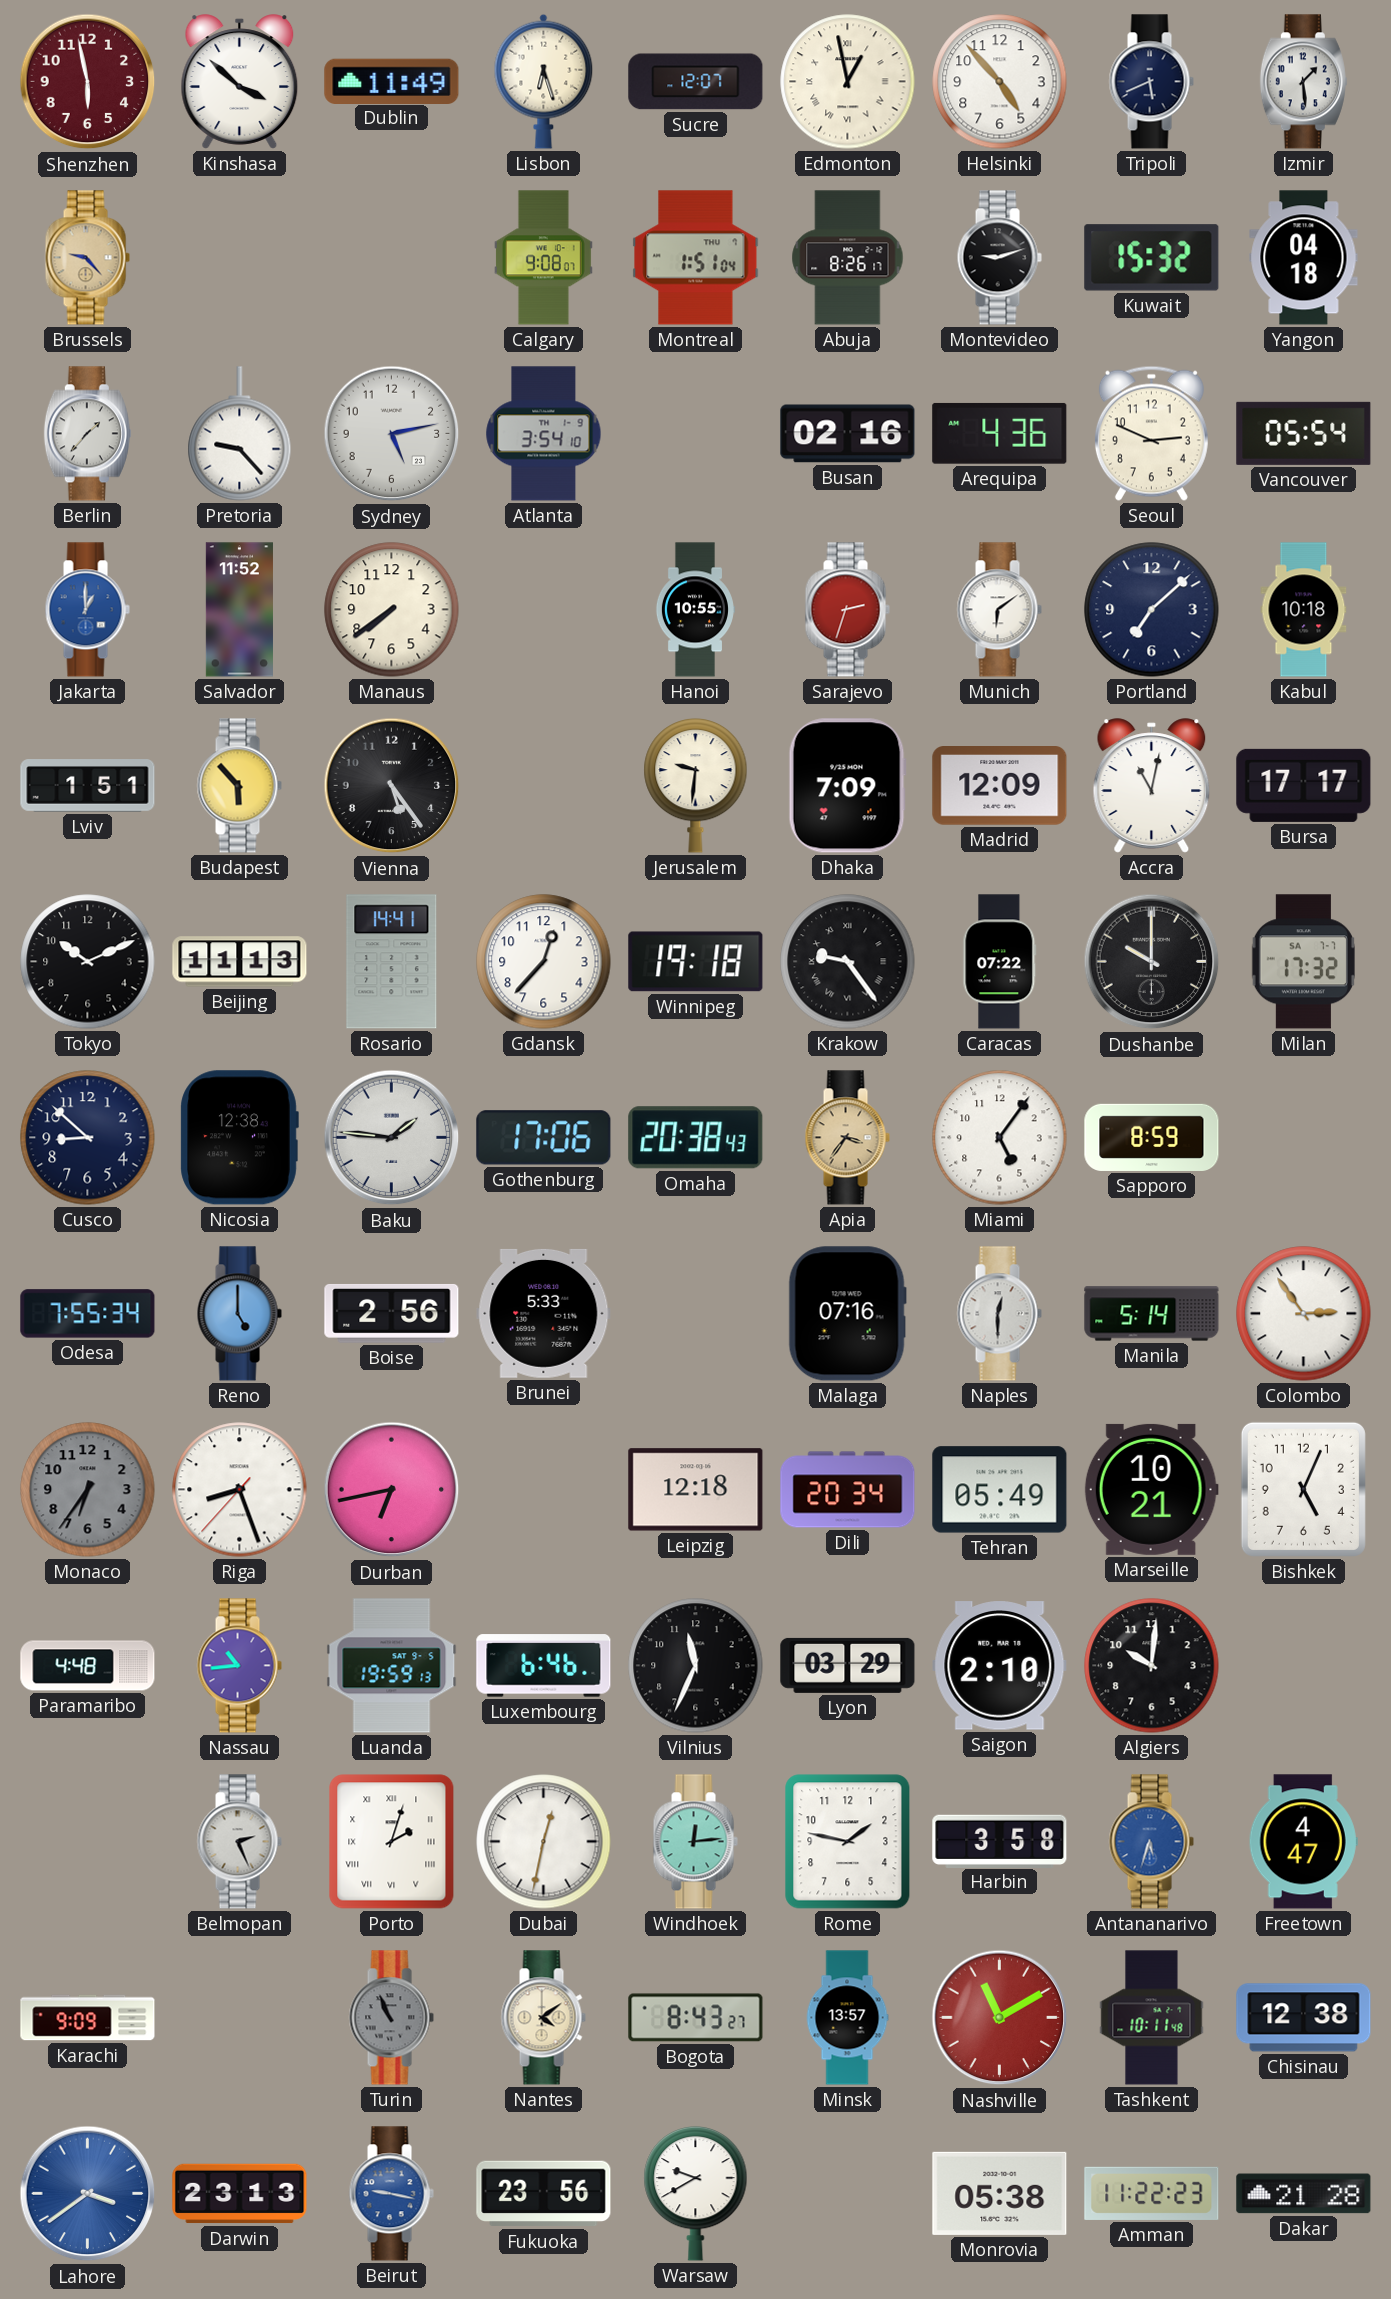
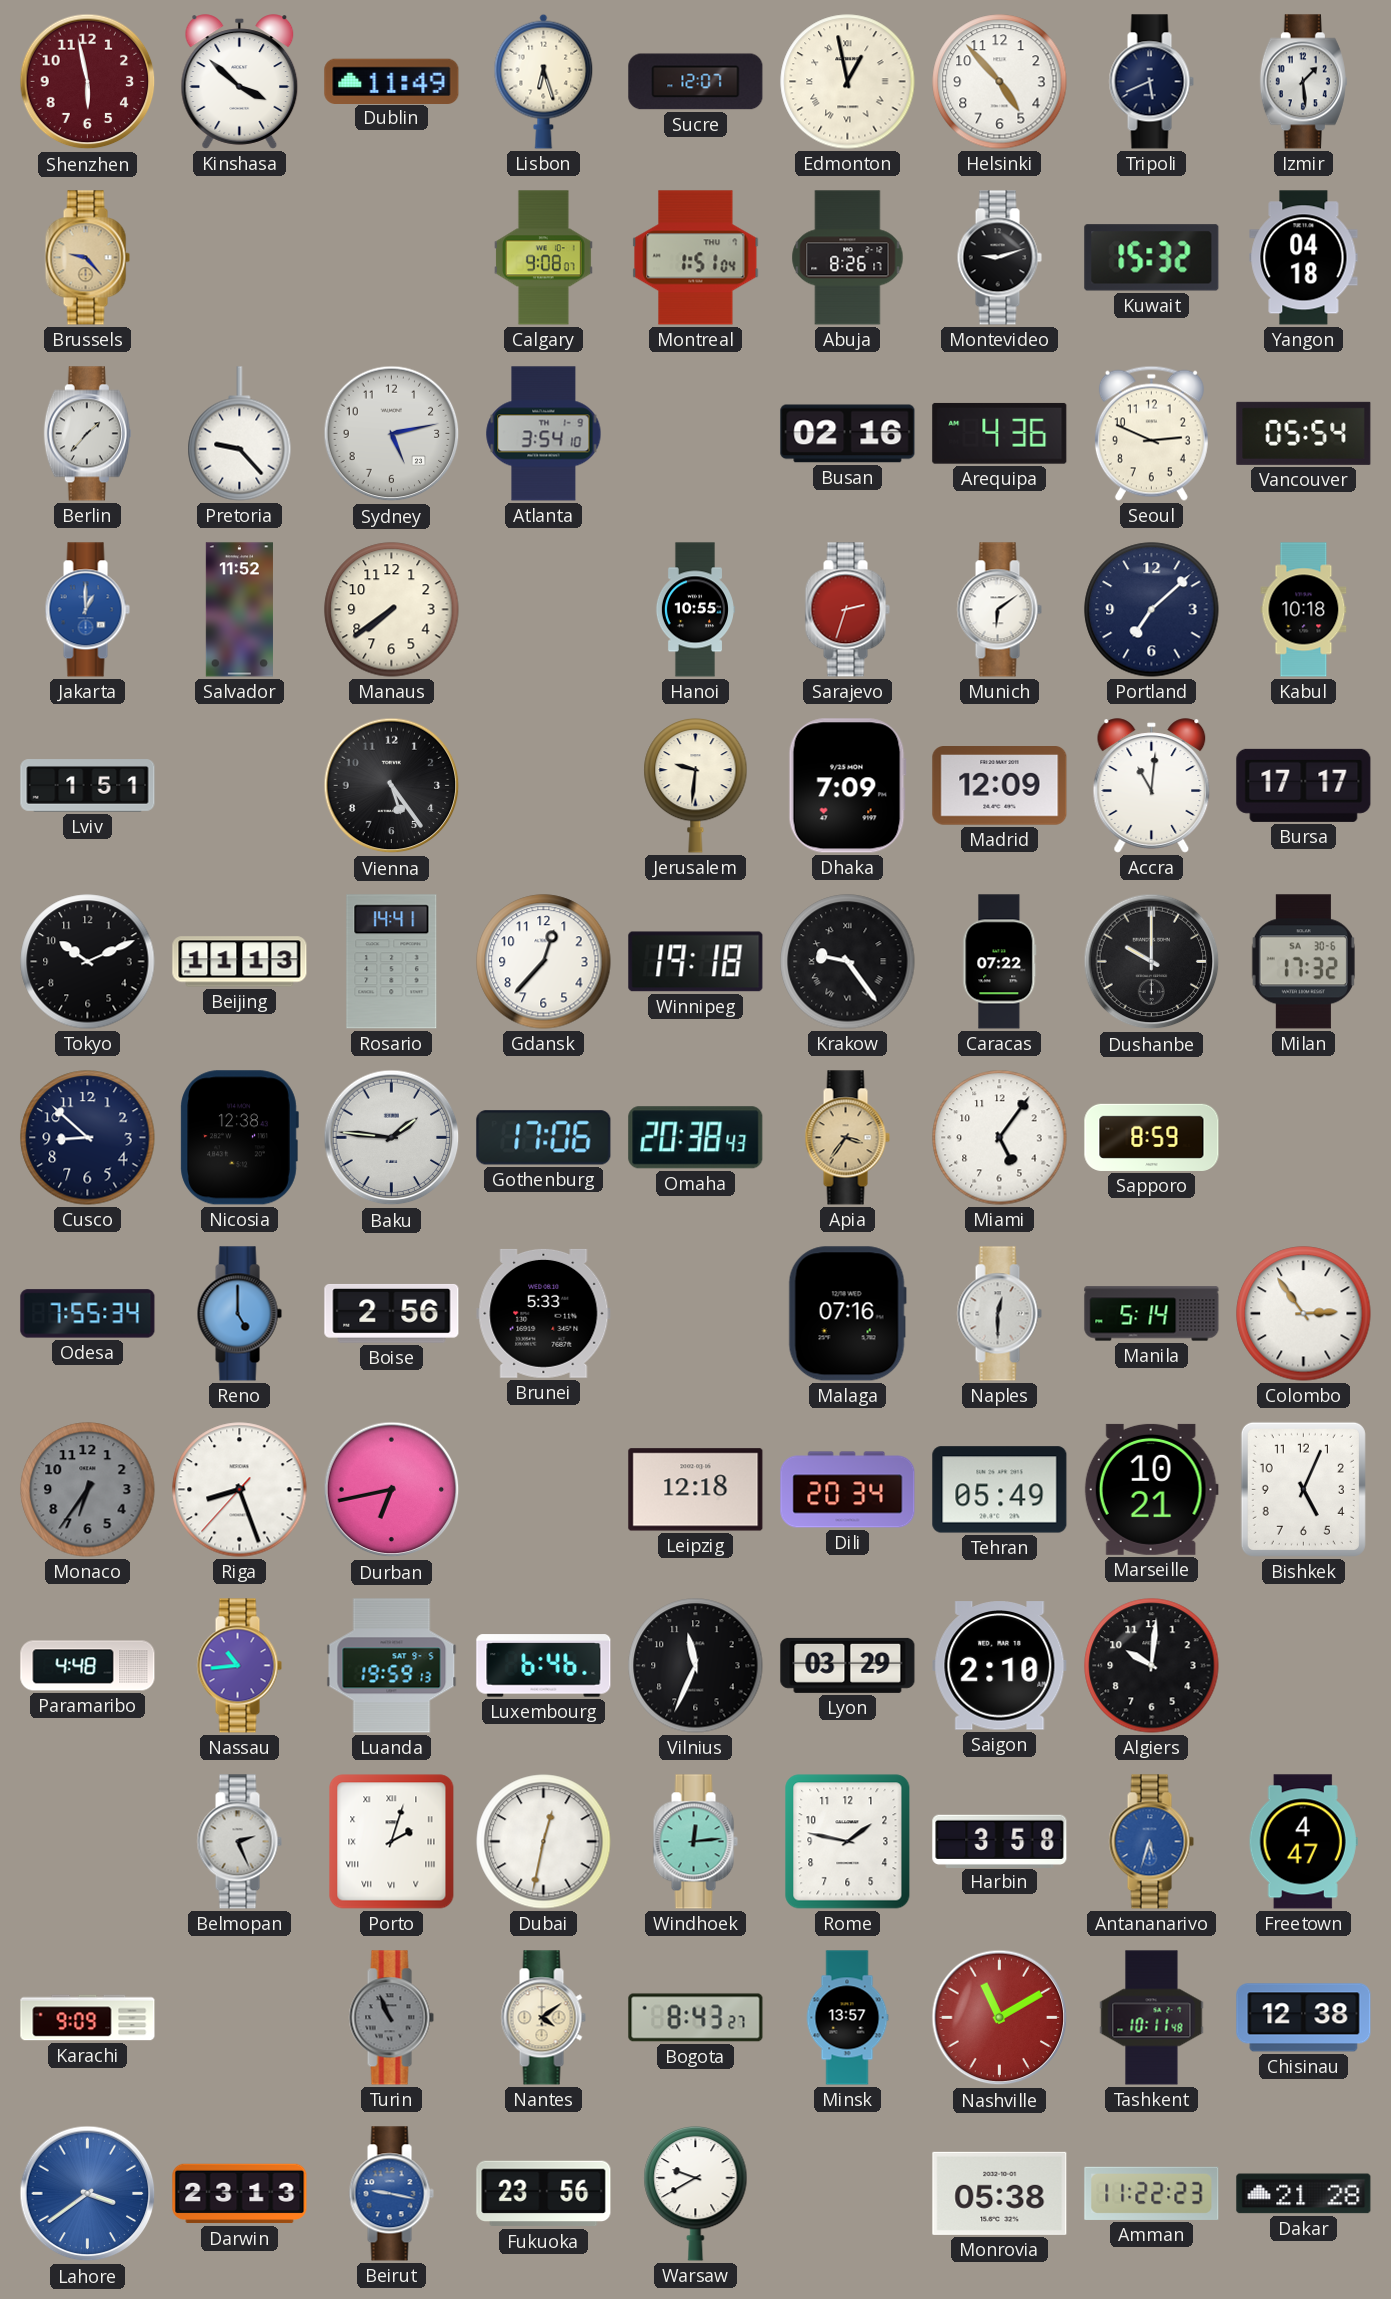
Budapest: 5:53 -> none (239, 786)
Accra: 11:02 -> 11:01 (1152, 786)
Milan date: SA 7-7 -> SA 30-6 (1303, 962)
